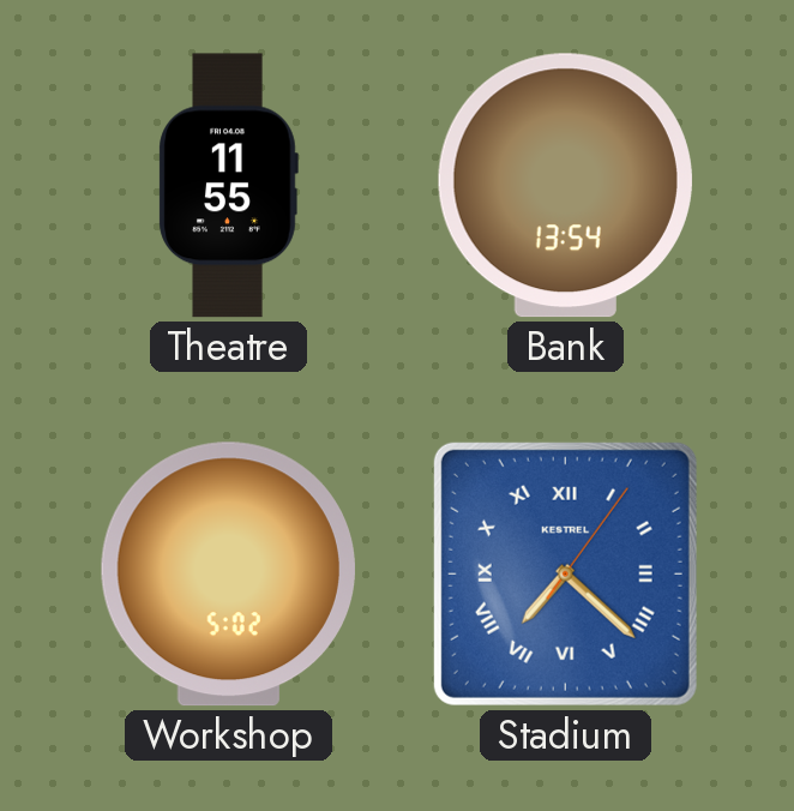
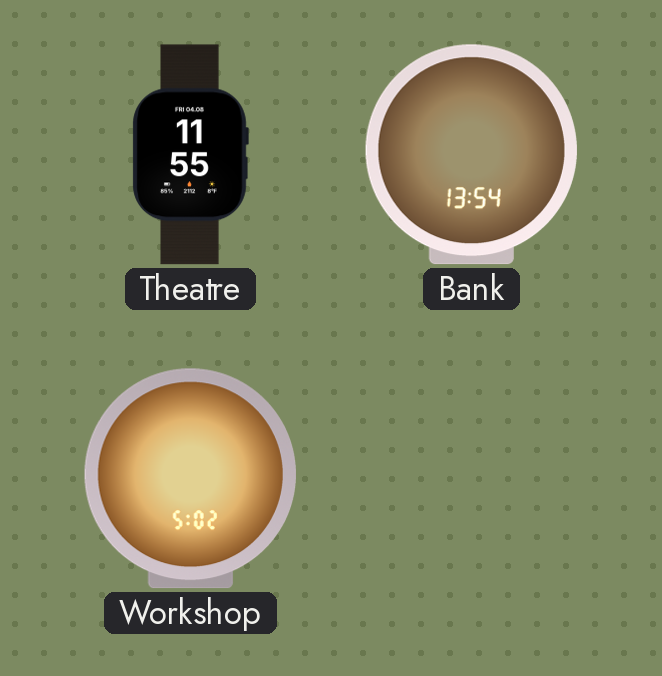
Stadium: 7:22 -> none (565, 573)
